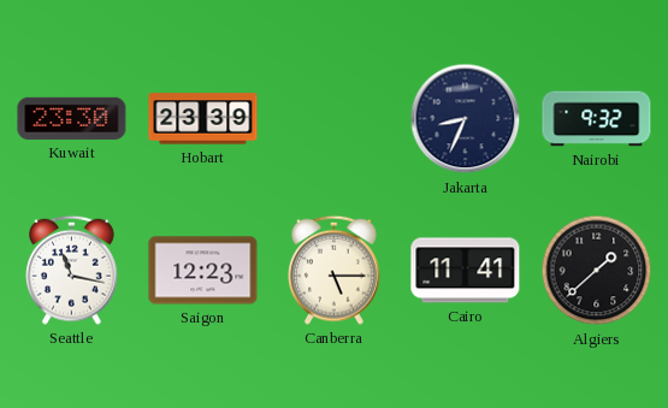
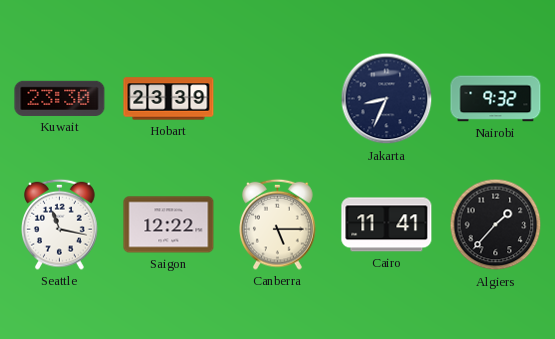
Saigon: 12:23 -> 12:22 (169, 225)
Algiers: 1:38 -> 1:37 (496, 225)
